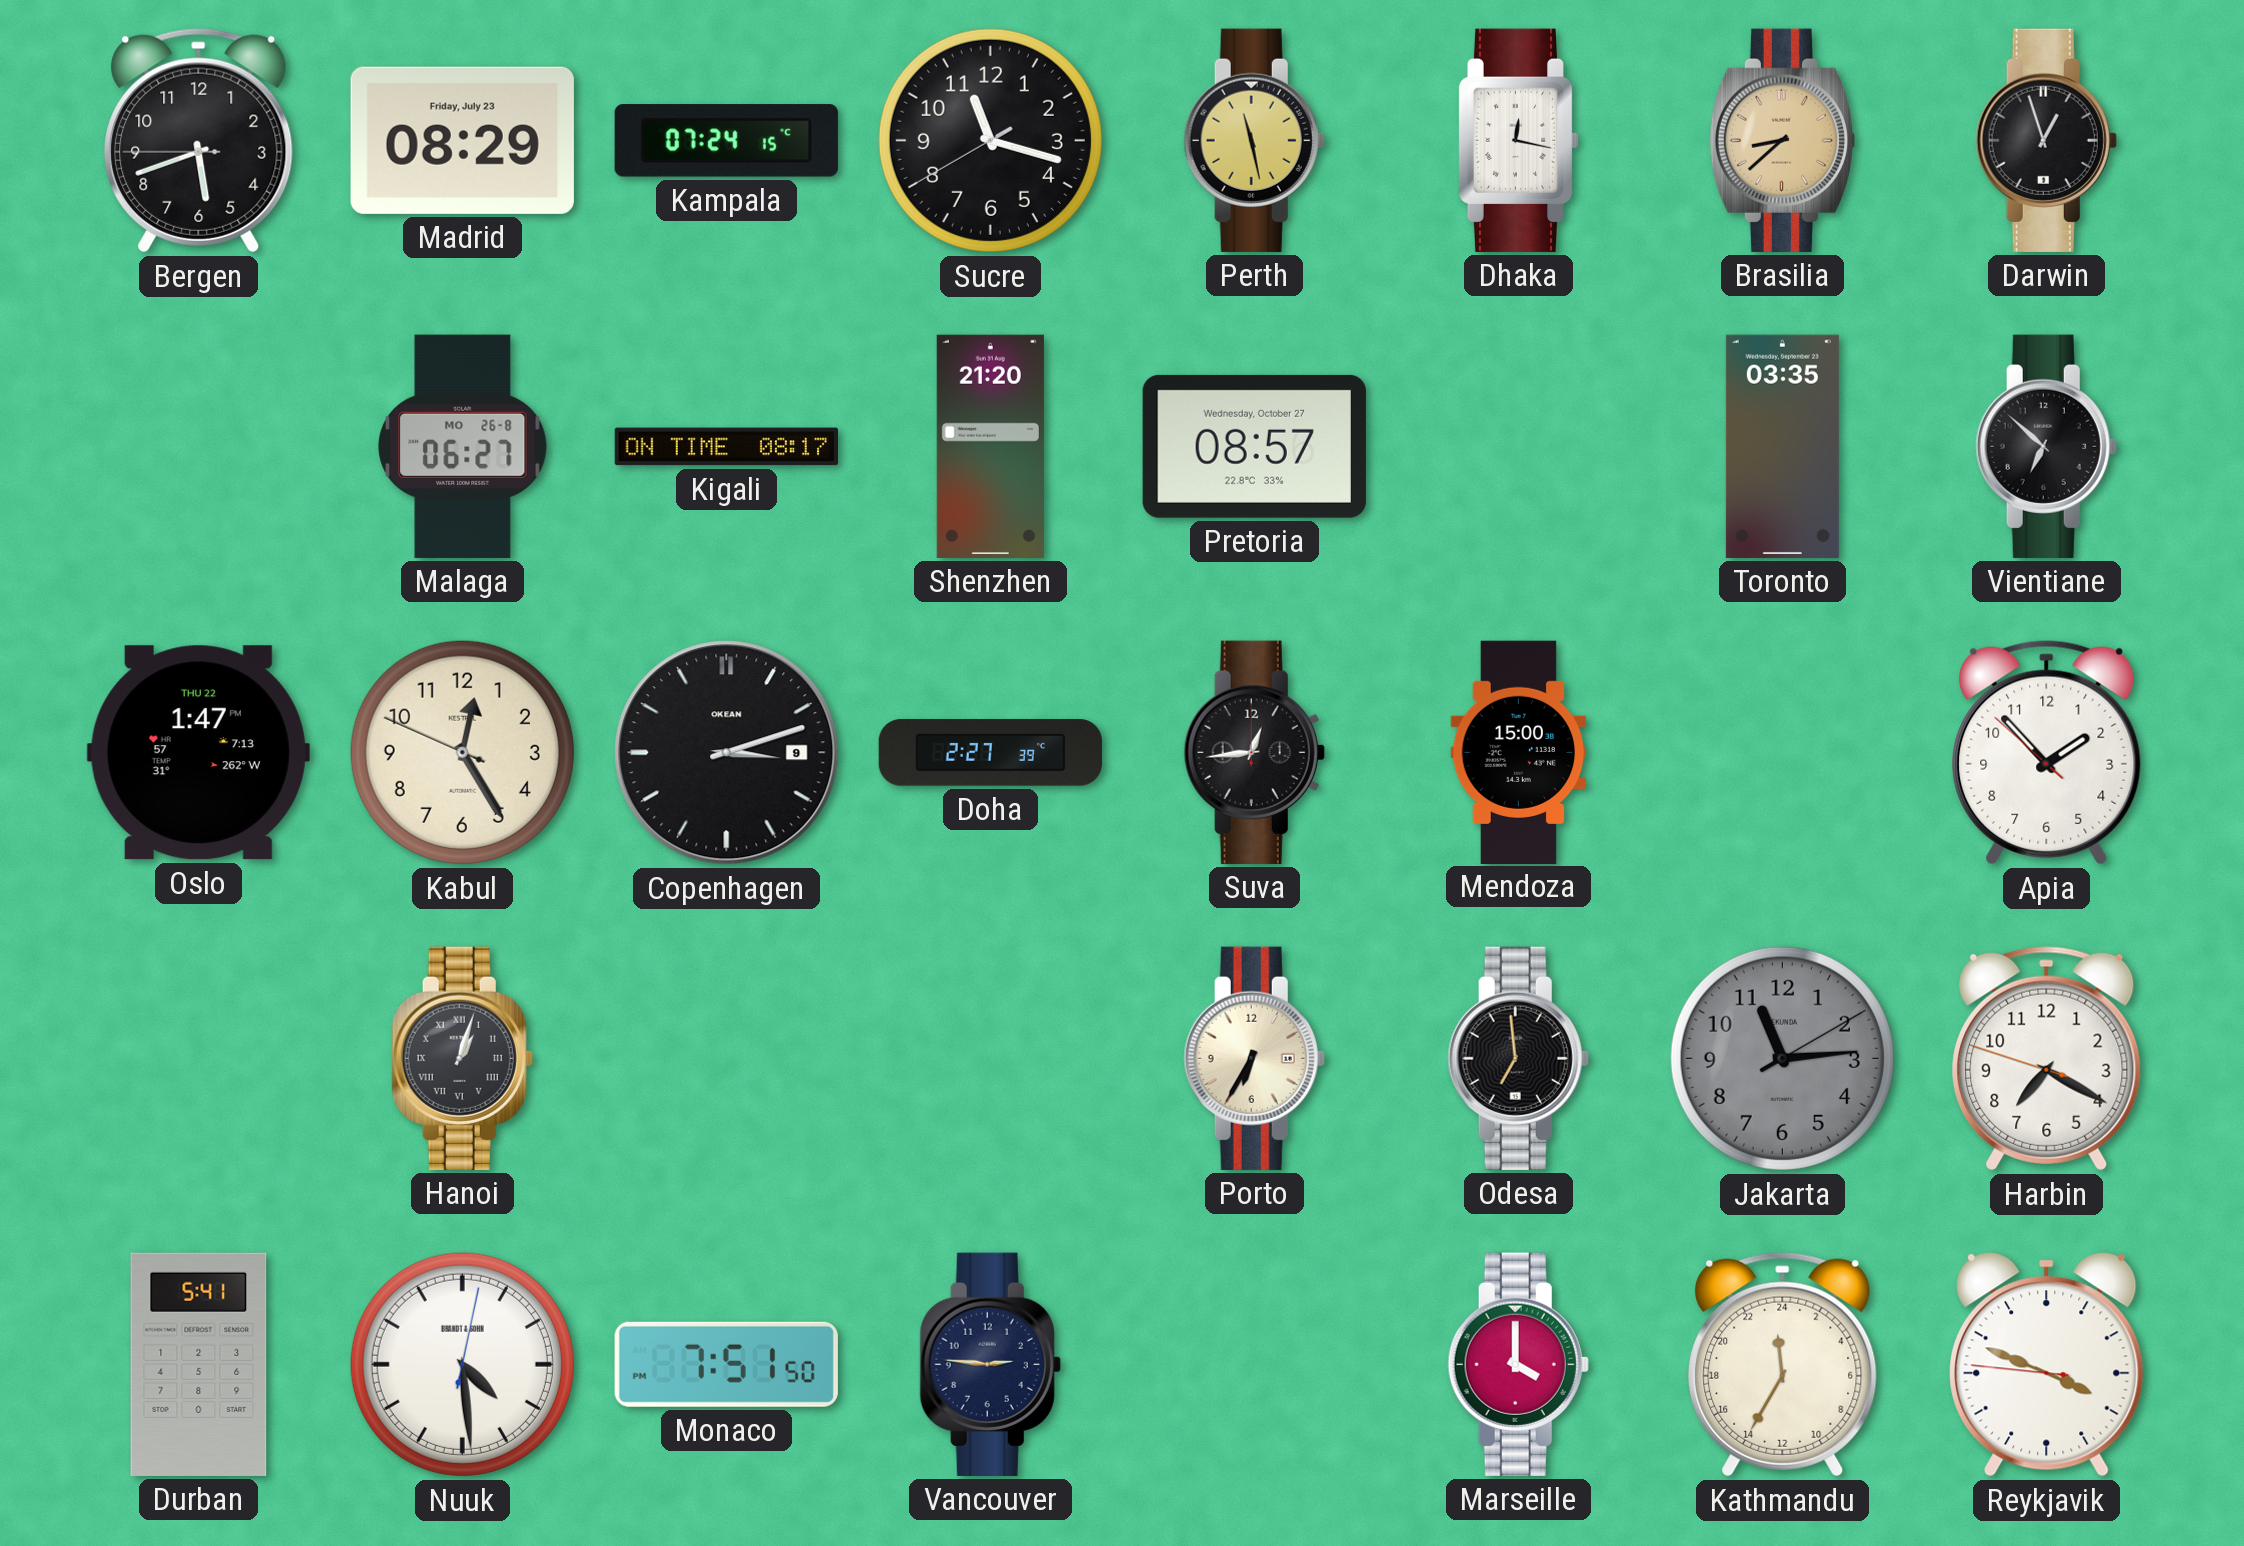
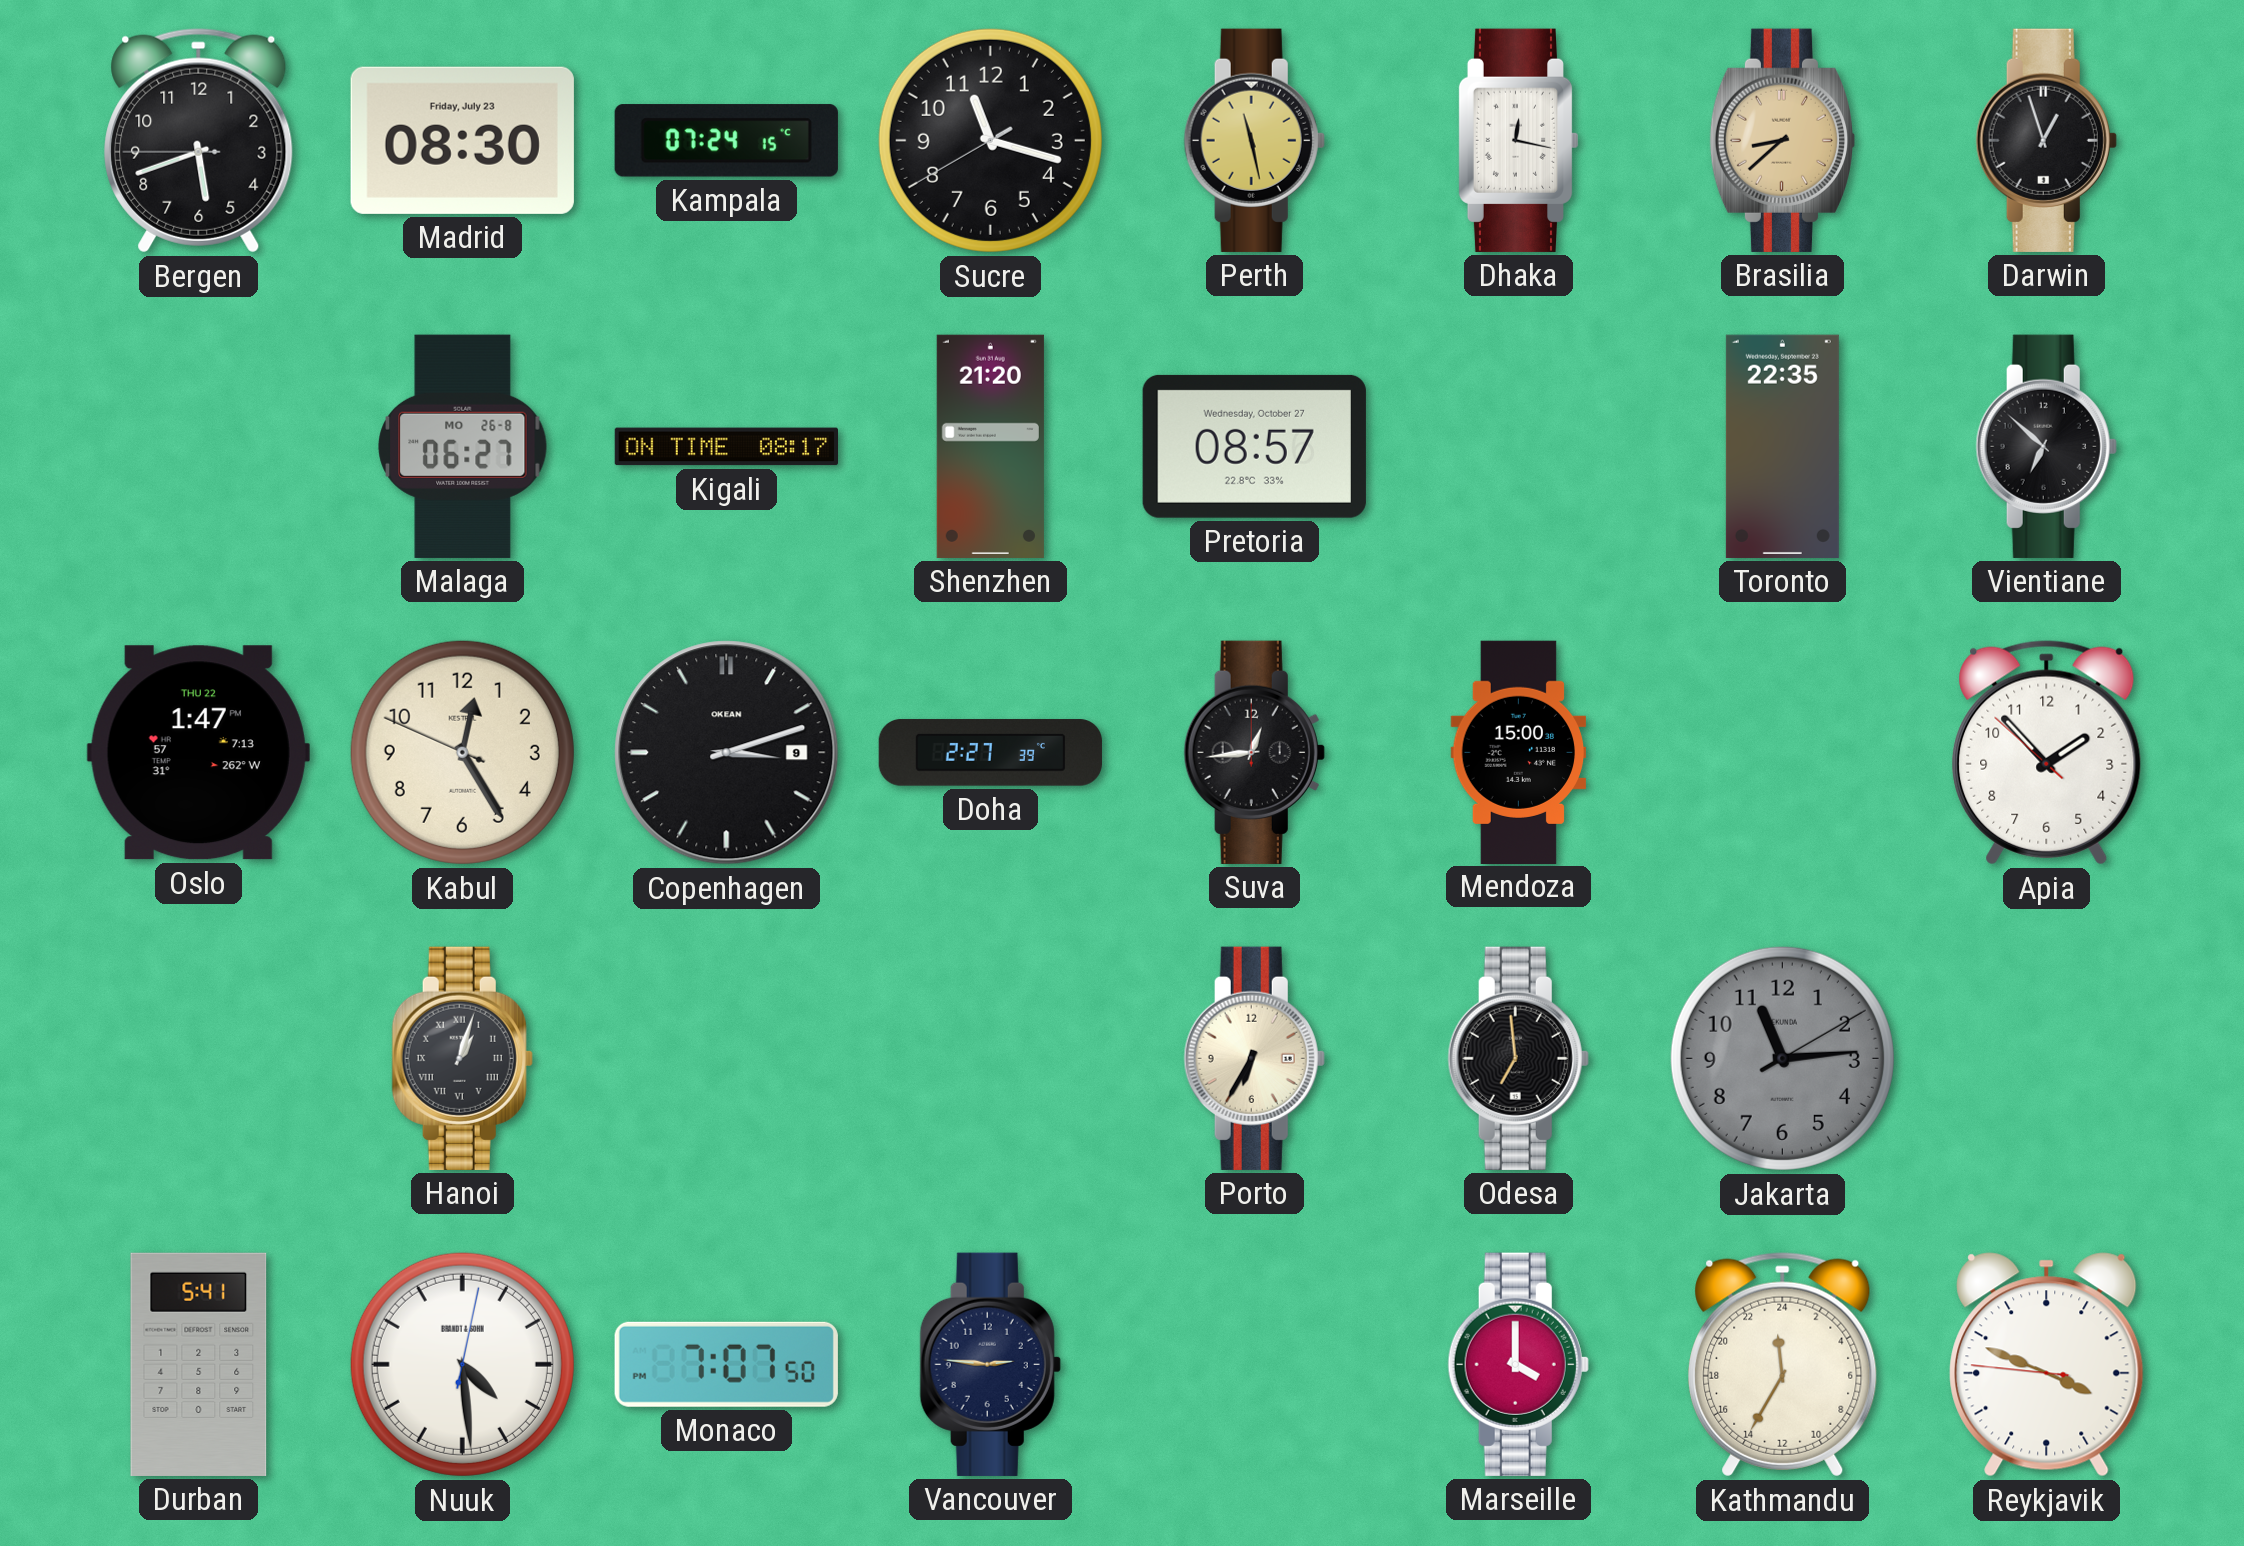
Madrid: 08:29 -> 08:30 (462, 140)
Toronto: 03:35 -> 22:35 (1782, 446)
Harbin: 7:19 -> none (2047, 1059)
Monaco: 7:51 -> 7:07 (726, 1364)
